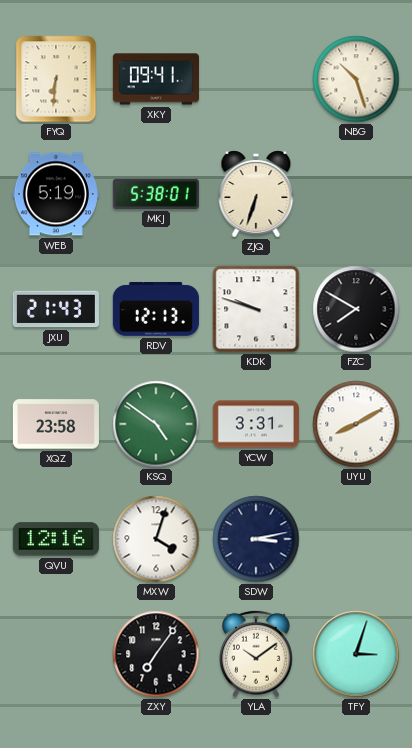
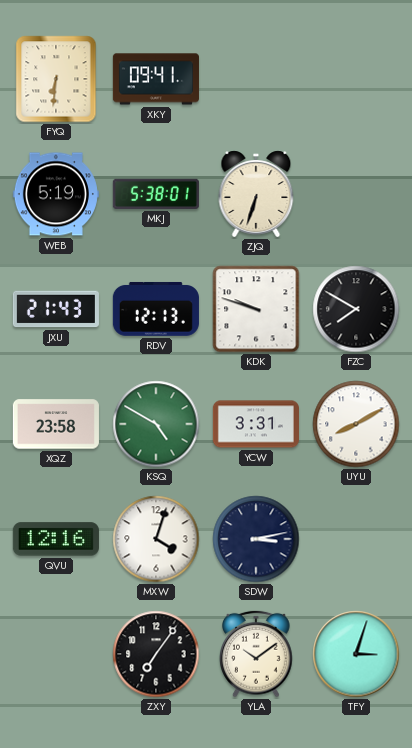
NBG: 10:27 -> none (356, 79)
KSQ: 4:51 -> 4:50 (156, 424)
